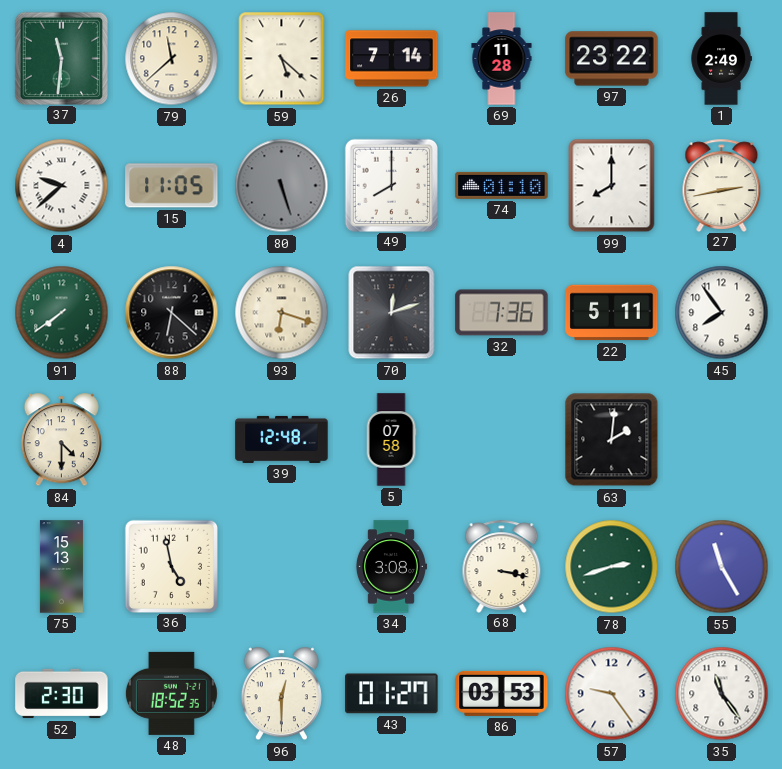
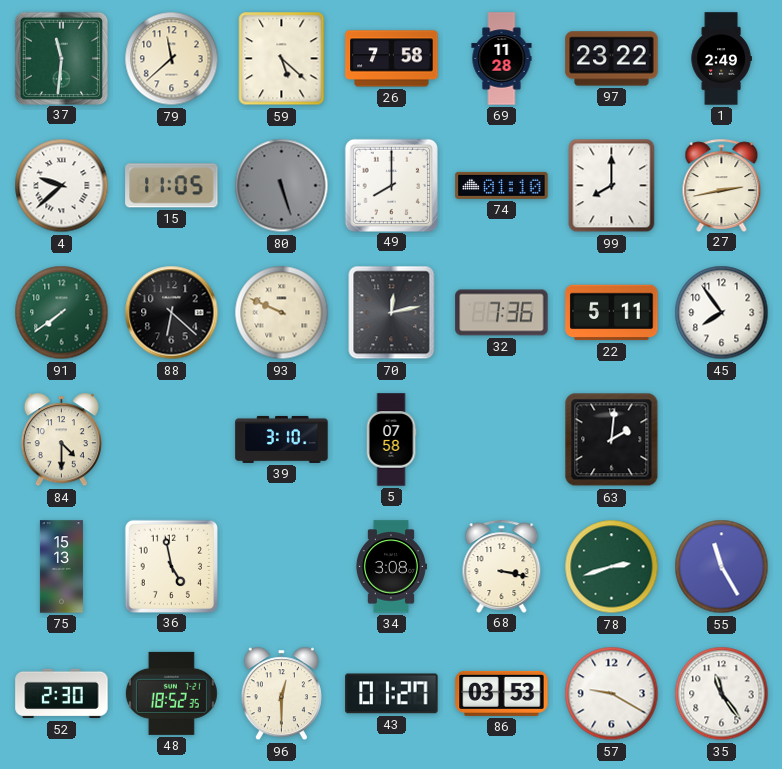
26: 7:14 -> 7:58 (392, 59)
93: 6:18 -> 9:49 (282, 313)
70: 12:12 -> 12:13 (392, 313)
39: 12:48 -> 3:10 (282, 439)
57: 9:24 -> 9:20 (612, 694)
